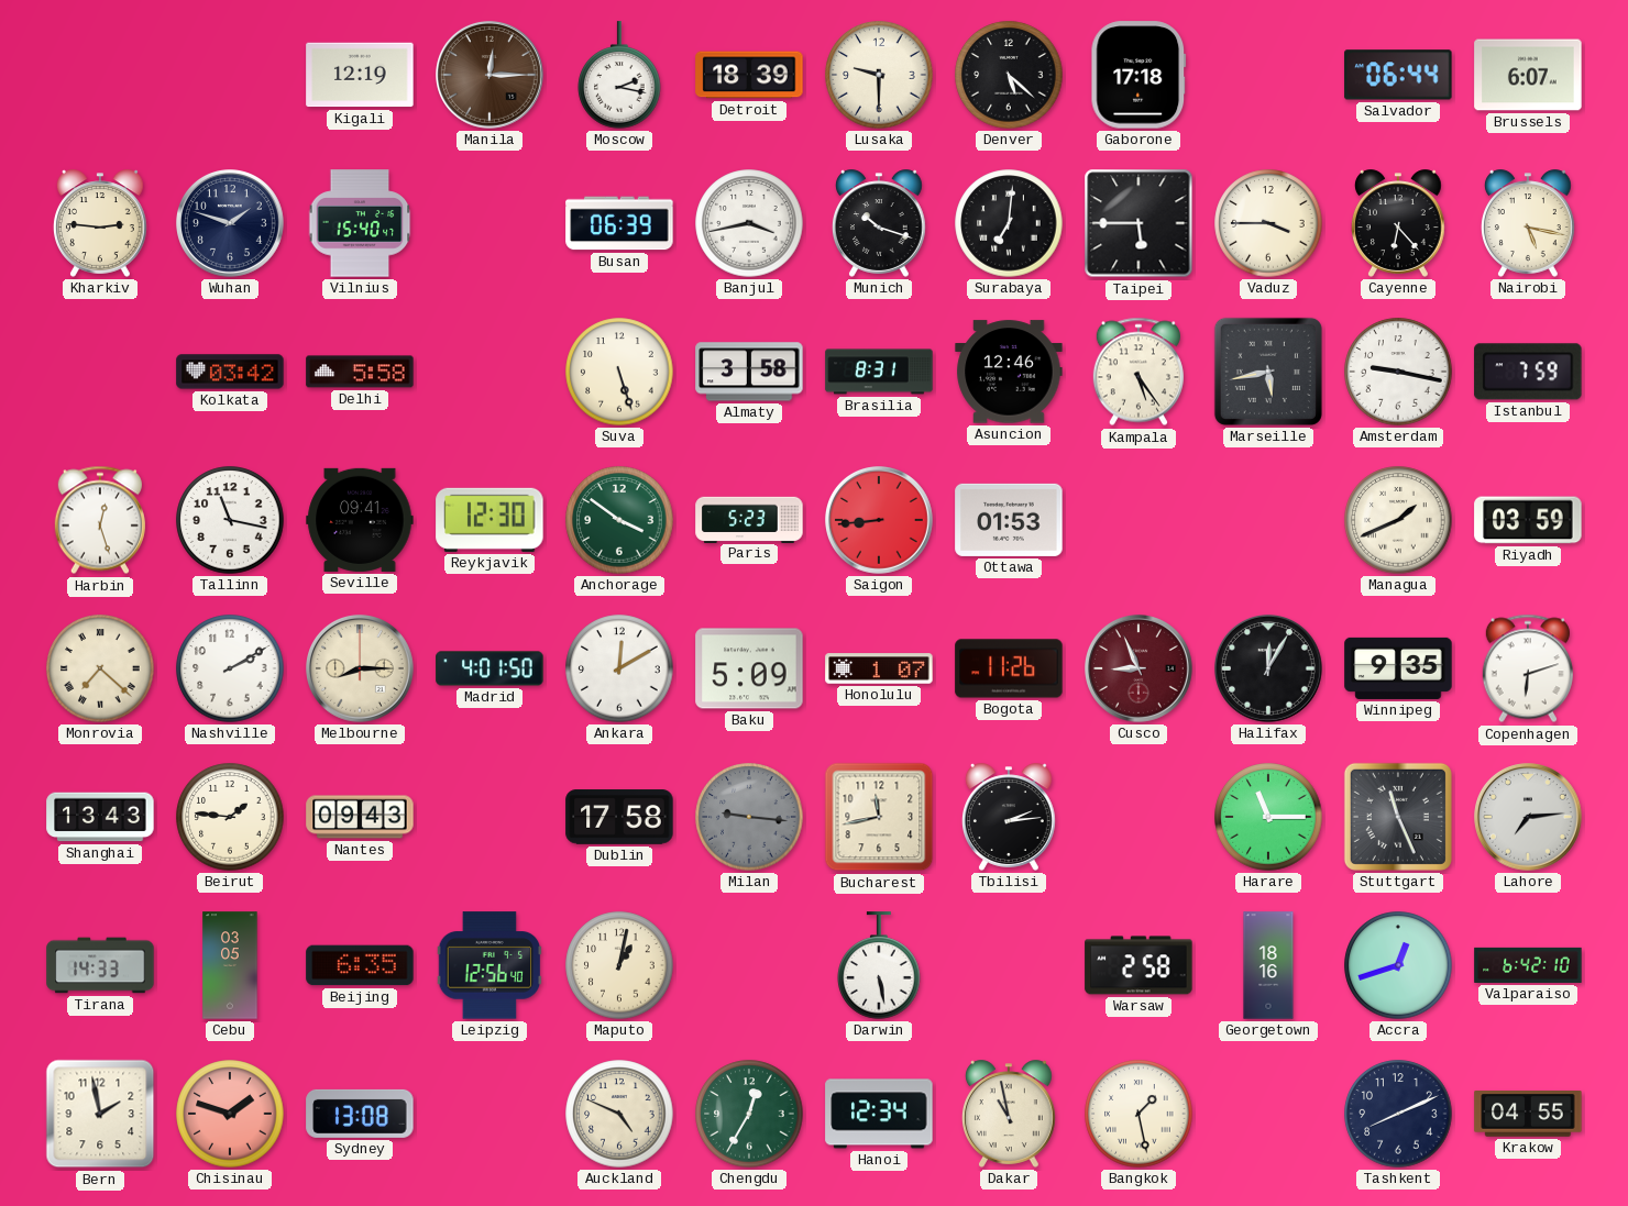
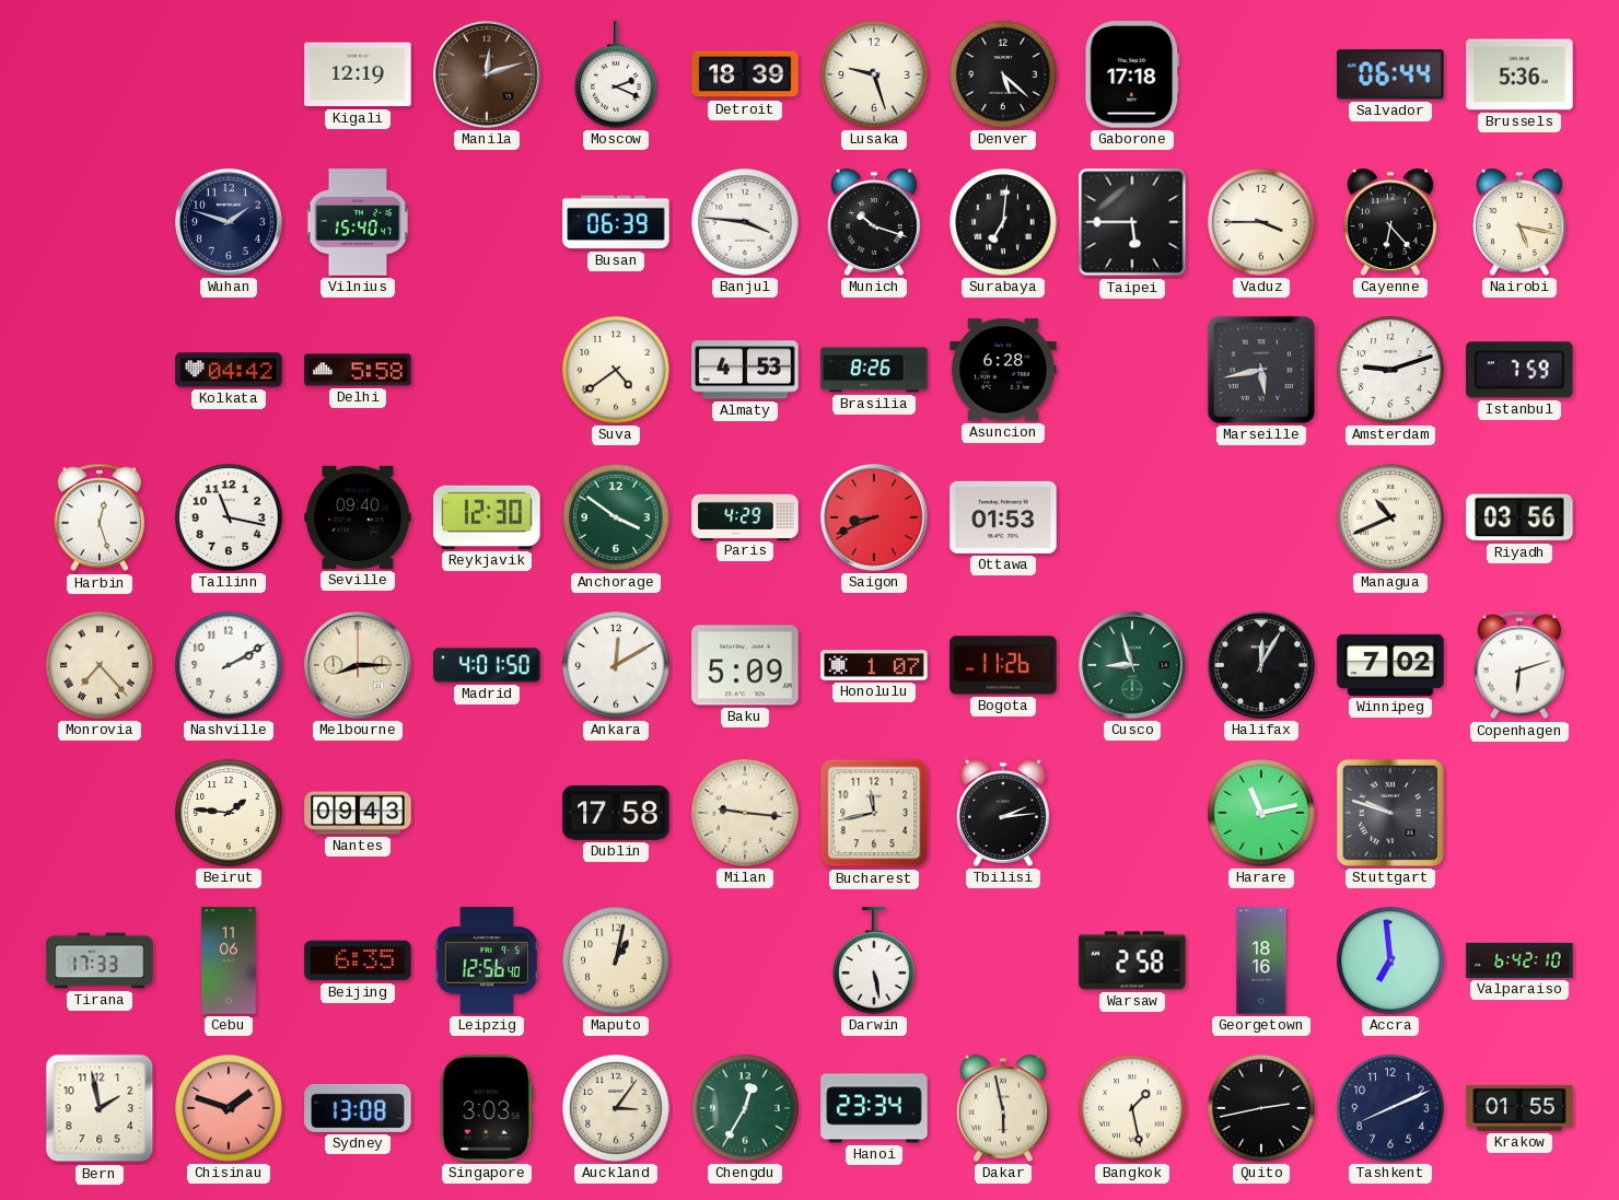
Manila: 12:15 -> 12:12 (488, 75)
Moscow: 2:17 -> 2:19 (616, 74)
Lusaka: 9:30 -> 9:27 (874, 74)
Brussels: 6:07 -> 5:36 (1519, 74)
Kharkiv: 2:46 -> none (100, 223)
Banjul: 3:43 -> 3:46 (745, 222)
Kolkata: 03:42 -> 04:42 (229, 370)
Suva: 5:27 -> 4:39 (616, 370)
Almaty: 3:58 -> 4:53 (745, 370)
Brasilia: 8:31 -> 8:26 (874, 370)
Asuncion: 12:46 -> 6:28 (1003, 370)
Kampala: 5:24 -> none (1138, 372)
Amsterdam: 9:17 -> 9:12 (1390, 370)
Seville: 09:41 -> 09:40 (358, 517)
Paris: 5:23 -> 4:29 (745, 516)
Saigon: 8:44 -> 8:41 (875, 519)
Managua: 1:41 -> 10:41 (1390, 517)
Riyadh: 03:59 -> 03:56 (1519, 517)
Monrovia: 7:22 -> 7:23 (100, 665)
Cusco: 8:56 -> 8:57 (1133, 666)
Cusco dial: burgundy -> green (1133, 666)
Winnipeg: 9:35 -> 7:02 (1390, 665)
Shanghai: 13:43 -> none (100, 817)
Milan dial: grey -> cream (745, 813)
Harare: 11:15 -> 11:13 (1261, 813)
Stuttgart: 11:26 -> 9:48 (1390, 813)
Lahore: 7:14 -> none (1529, 818)
Tirana: 14:33 -> 17:33 (100, 960)
Cebu: 03:05 -> 11:06 (229, 960)
Accra: 12:42 -> 6:59 (1390, 960)
Singapore: none -> 3:03 (487, 1108)
Auckland: 4:49 -> 3:06 (616, 1108)
Hanoi: 12:34 -> 23:34 (874, 1108)
Dakar: 10:58 -> 5:58 (1003, 1108)
Quito: none -> 2:43 (1261, 1108)
Krakow: 04:55 -> 01:55 (1519, 1108)
